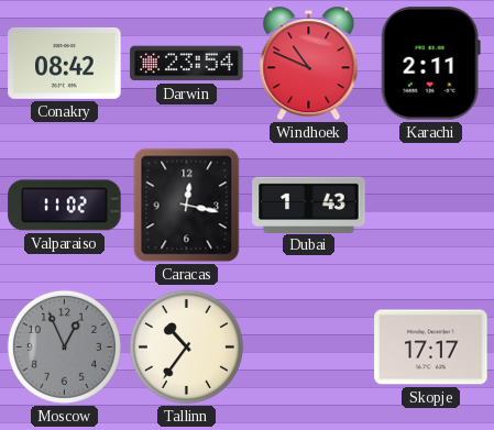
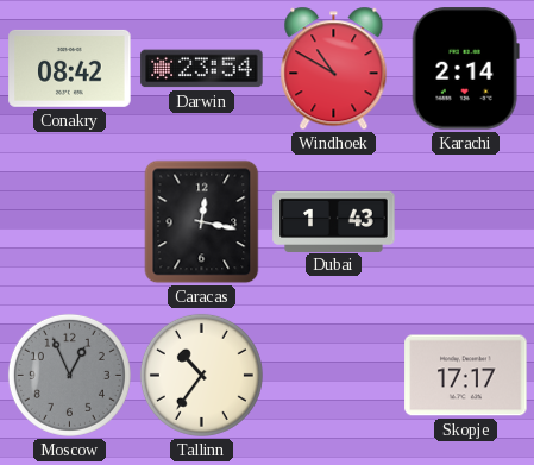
Windhoek: 10:49 -> 10:50 (334, 69)
Karachi: 2:11 -> 2:14 (465, 69)
Valparaiso: 11:02 -> none (65, 206)
